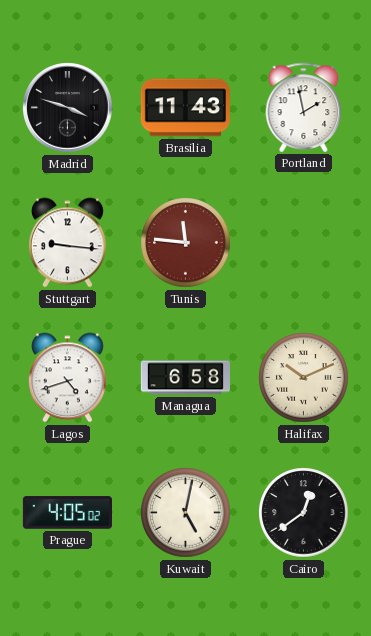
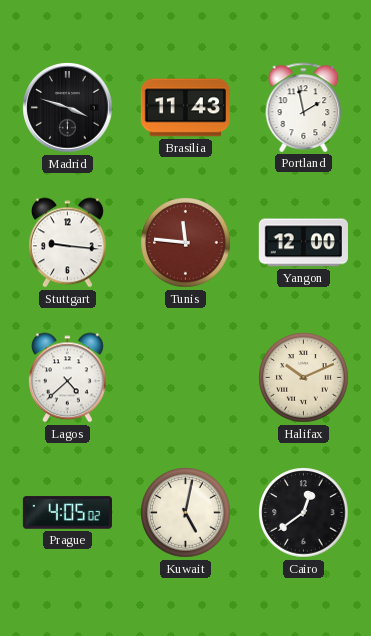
Yangon: none -> 12:00 (303, 243)
Lagos: 4:42 -> 4:38 (67, 378)
Managua: 6:58 -> none (185, 378)
